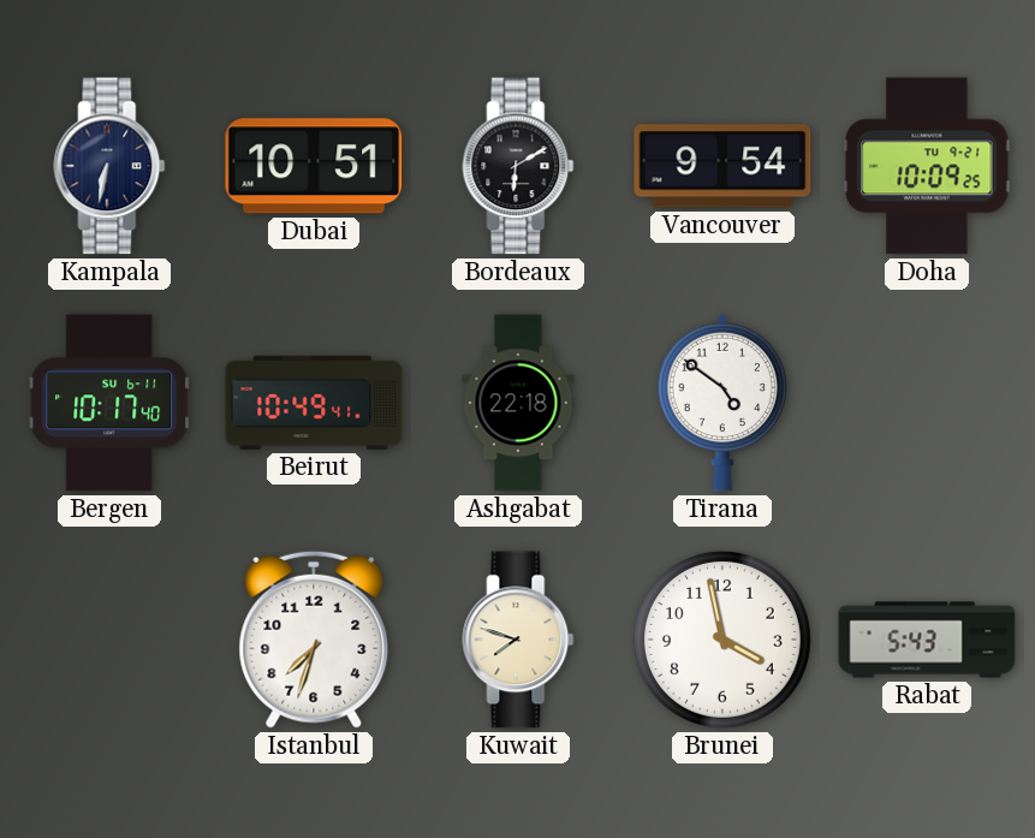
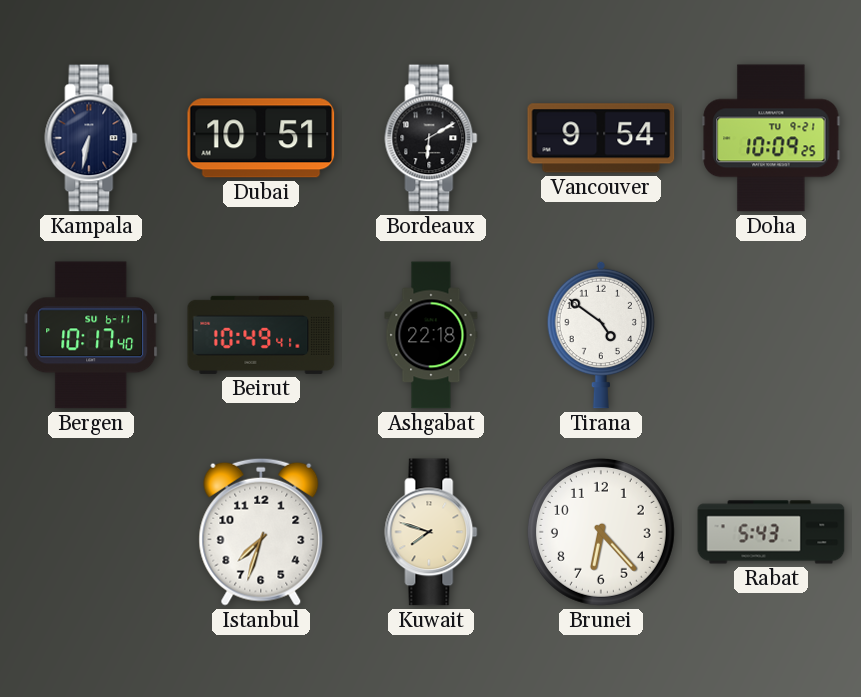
Brunei: 3:58 -> 6:23 (601, 532)
